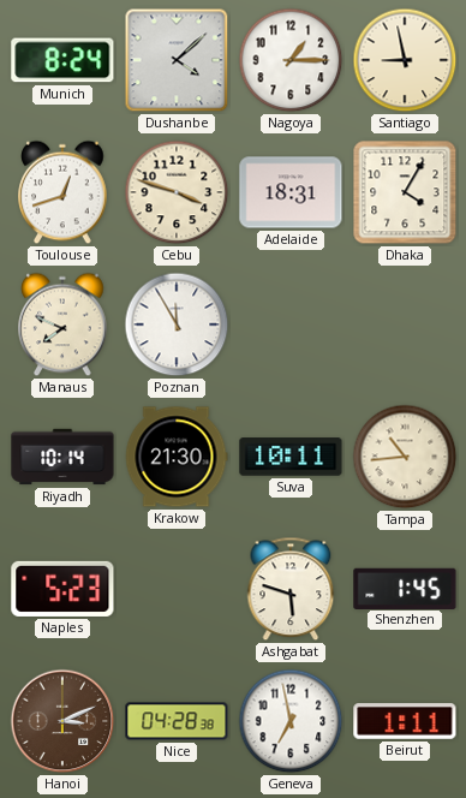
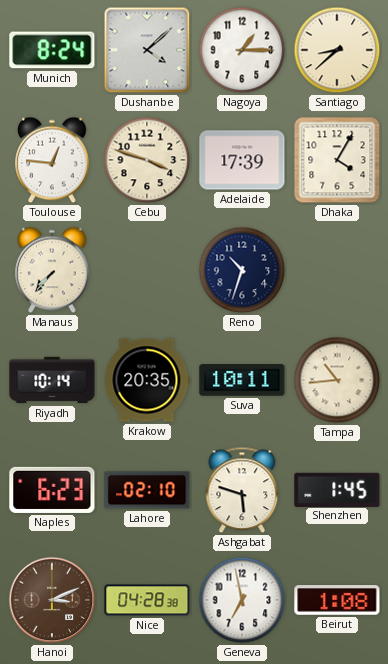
Santiago: 8:58 -> 8:38 (337, 50)
Toulouse: 12:42 -> 12:46 (52, 160)
Adelaide: 18:31 -> 17:39 (242, 160)
Manaus: 7:49 -> 7:37 (52, 270)
Poznan: 11:55 -> none (177, 324)
Reno: none -> 10:33 (242, 270)
Krakow: 21:30 -> 20:35 (147, 380)
Naples: 5:23 -> 6:23 (52, 490)
Lahore: none -> 02:10 (147, 490)
Beirut: 1:11 -> 1:08 (337, 600)
